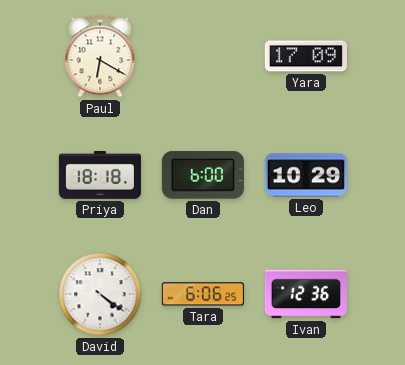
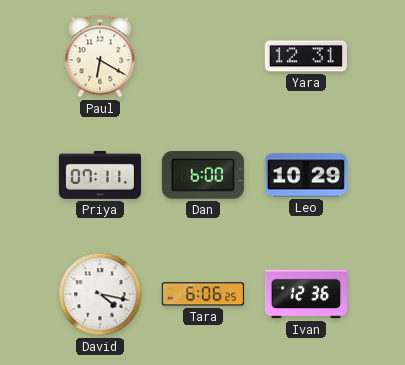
Yara: 17:09 -> 12:31 (306, 56)
Priya: 18:18 -> 07:11 (100, 175)
David: 4:21 -> 4:17 (100, 294)
